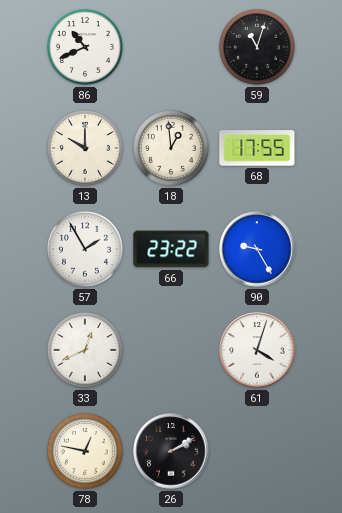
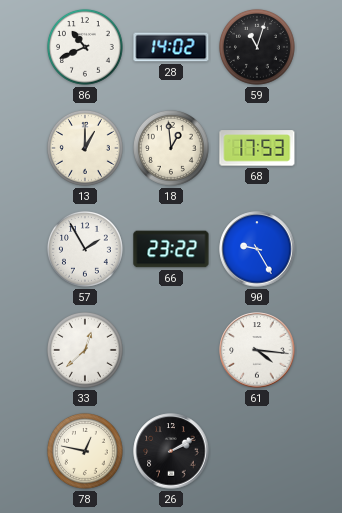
28: none -> 14:02 (171, 47)
13: 10:00 -> 1:00 (85, 148)
68: 17:55 -> 17:53 (257, 148)
33: 12:41 -> 12:38 (85, 350)
61: 4:03 -> 4:16 (257, 350)
